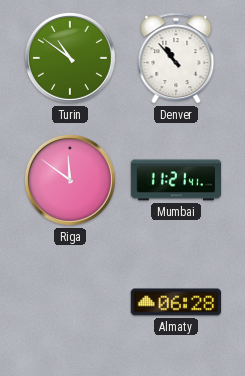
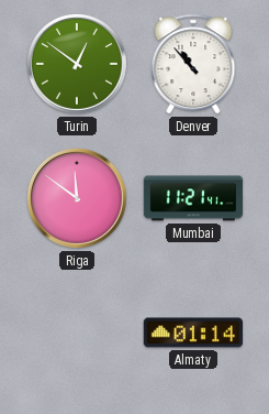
Turin: 10:51 -> 12:51 (77, 64)
Almaty: 06:28 -> 01:14 (192, 333)
